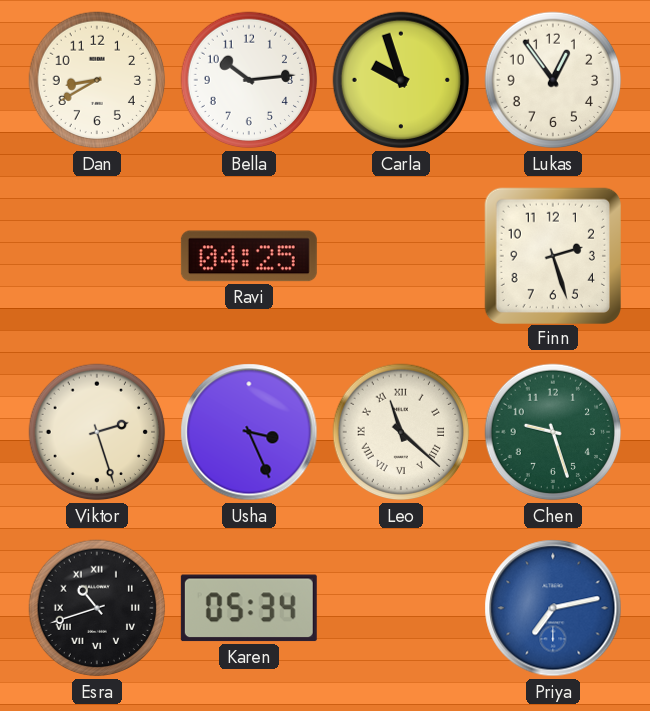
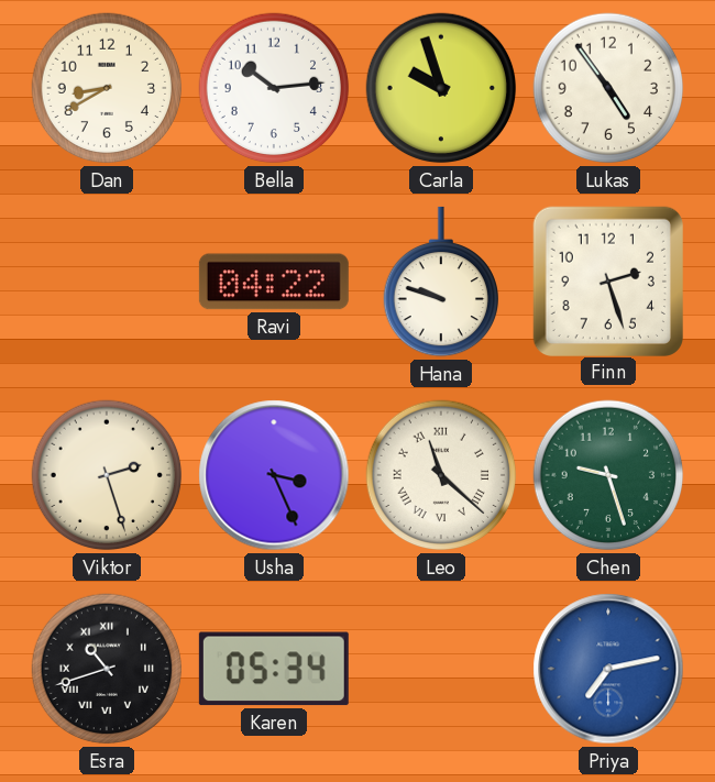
Lukas: 12:54 -> 4:54 (608, 88)
Ravi: 04:25 -> 04:22 (274, 282)
Hana: none -> 9:48 (440, 282)
